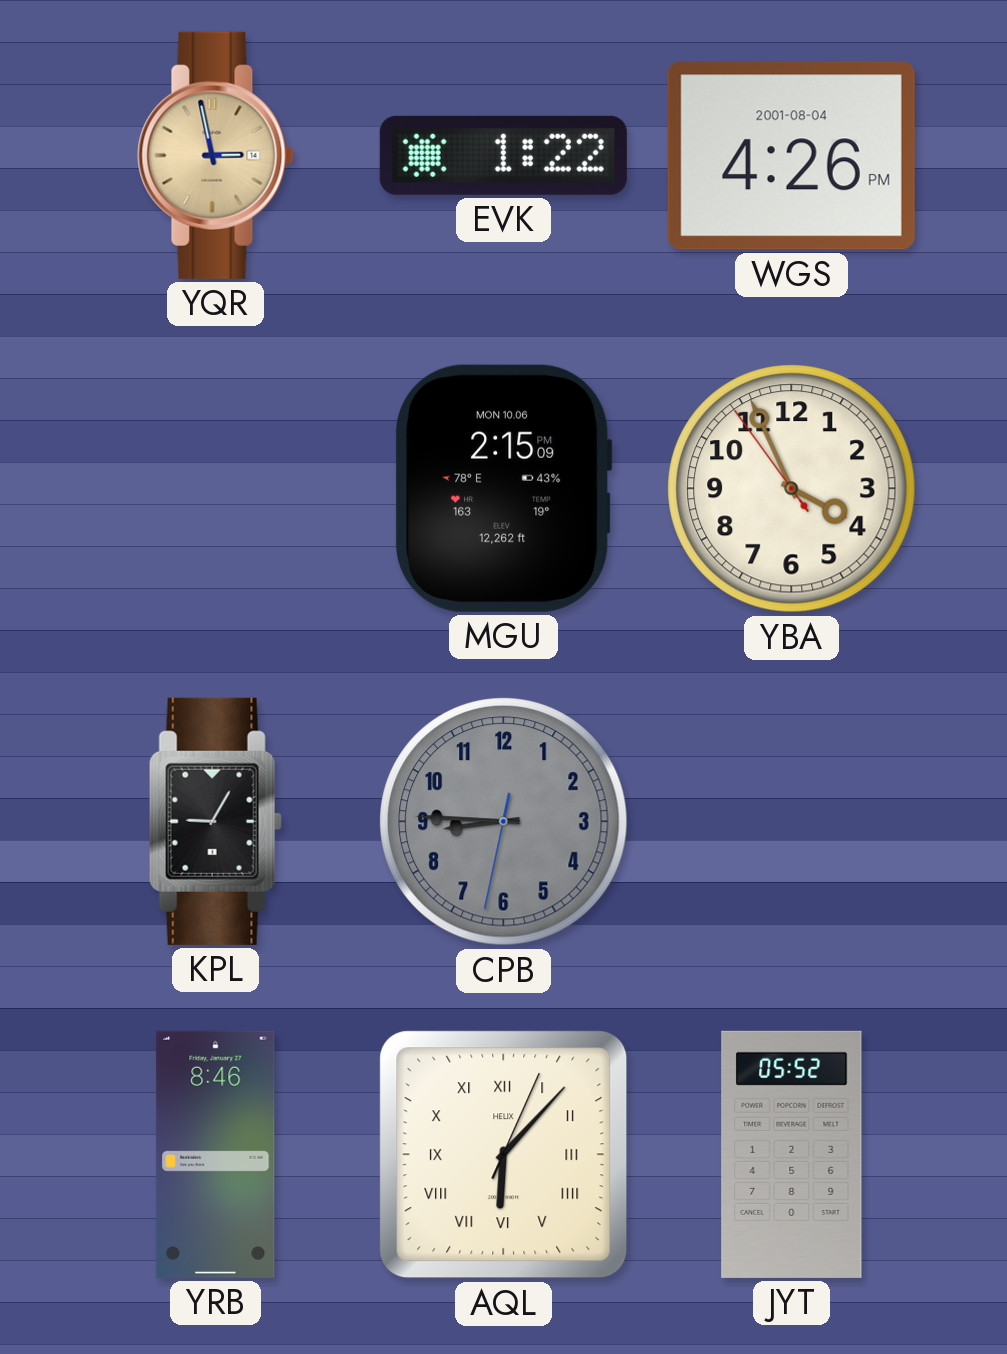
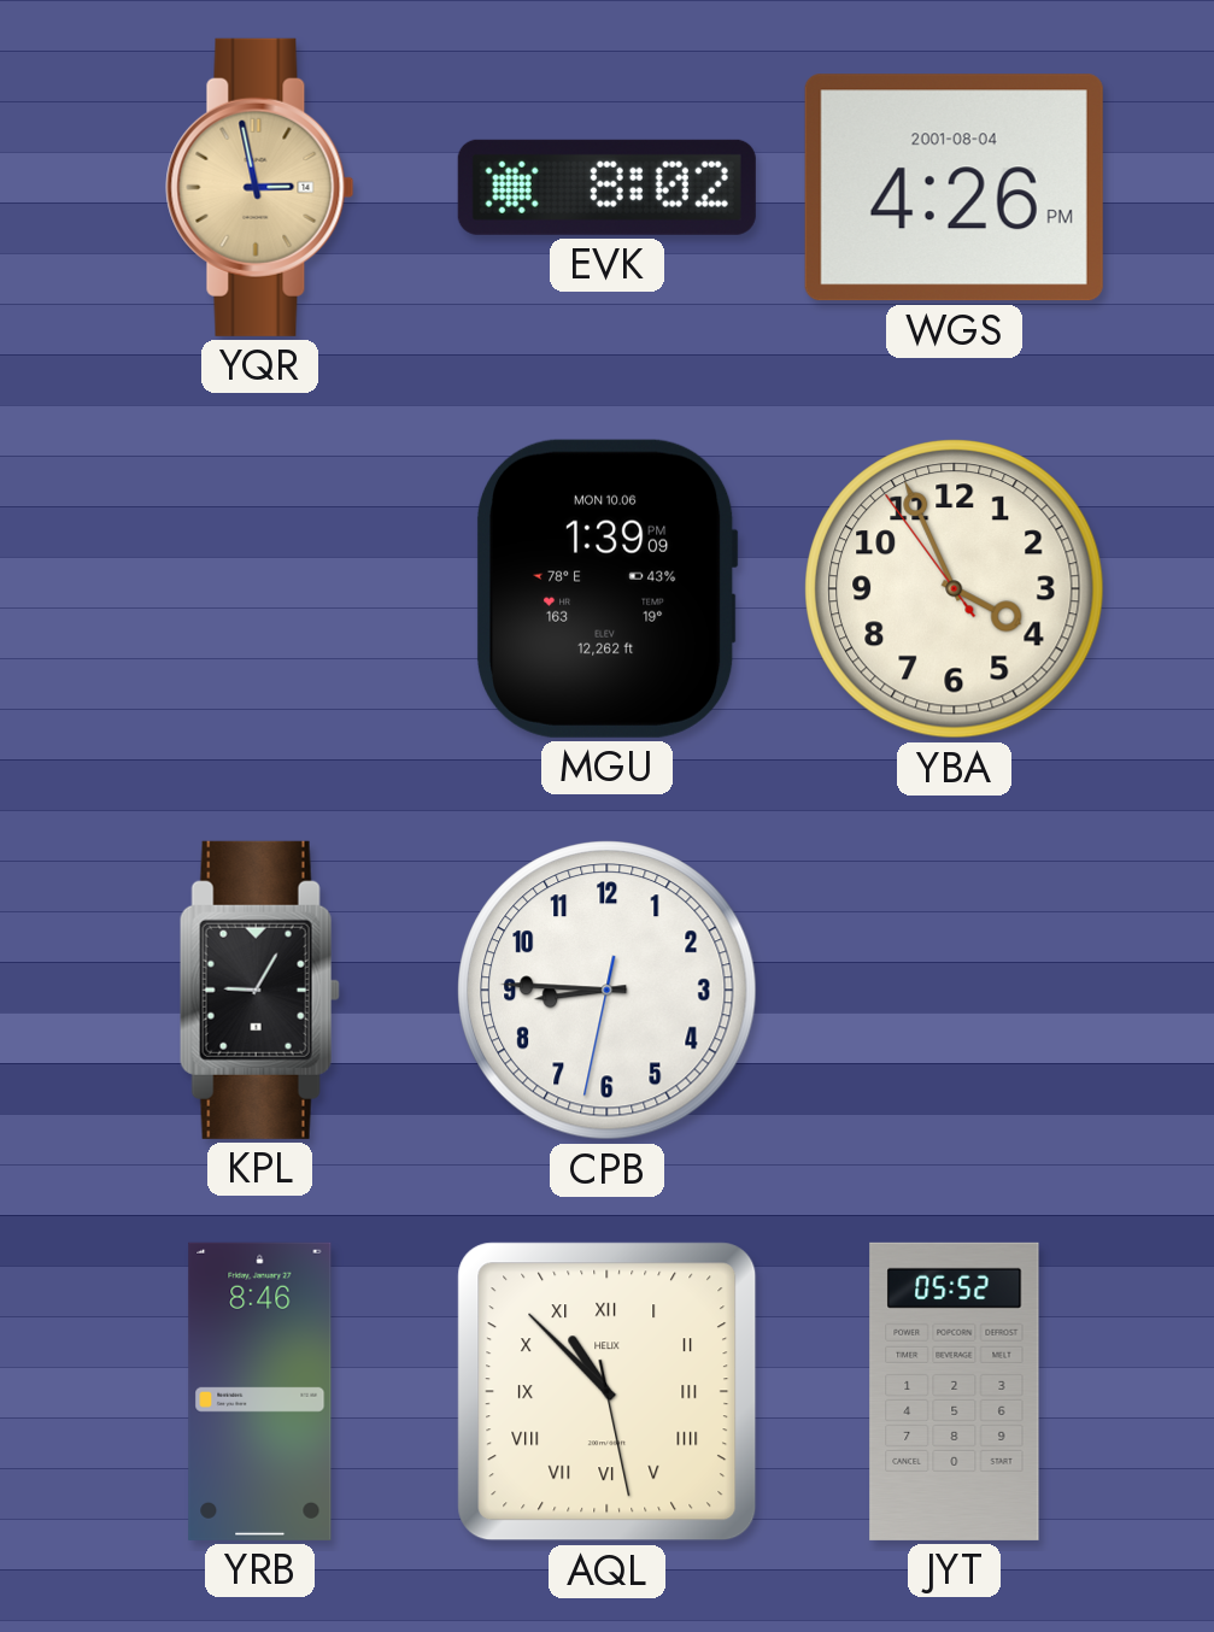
EVK: 1:22 -> 8:02 (606, 187)
MGU: 2:15 -> 1:39 (606, 588)
CPB dial: grey -> white (608, 991)
AQL: 6:07 -> 10:52 (608, 1392)
